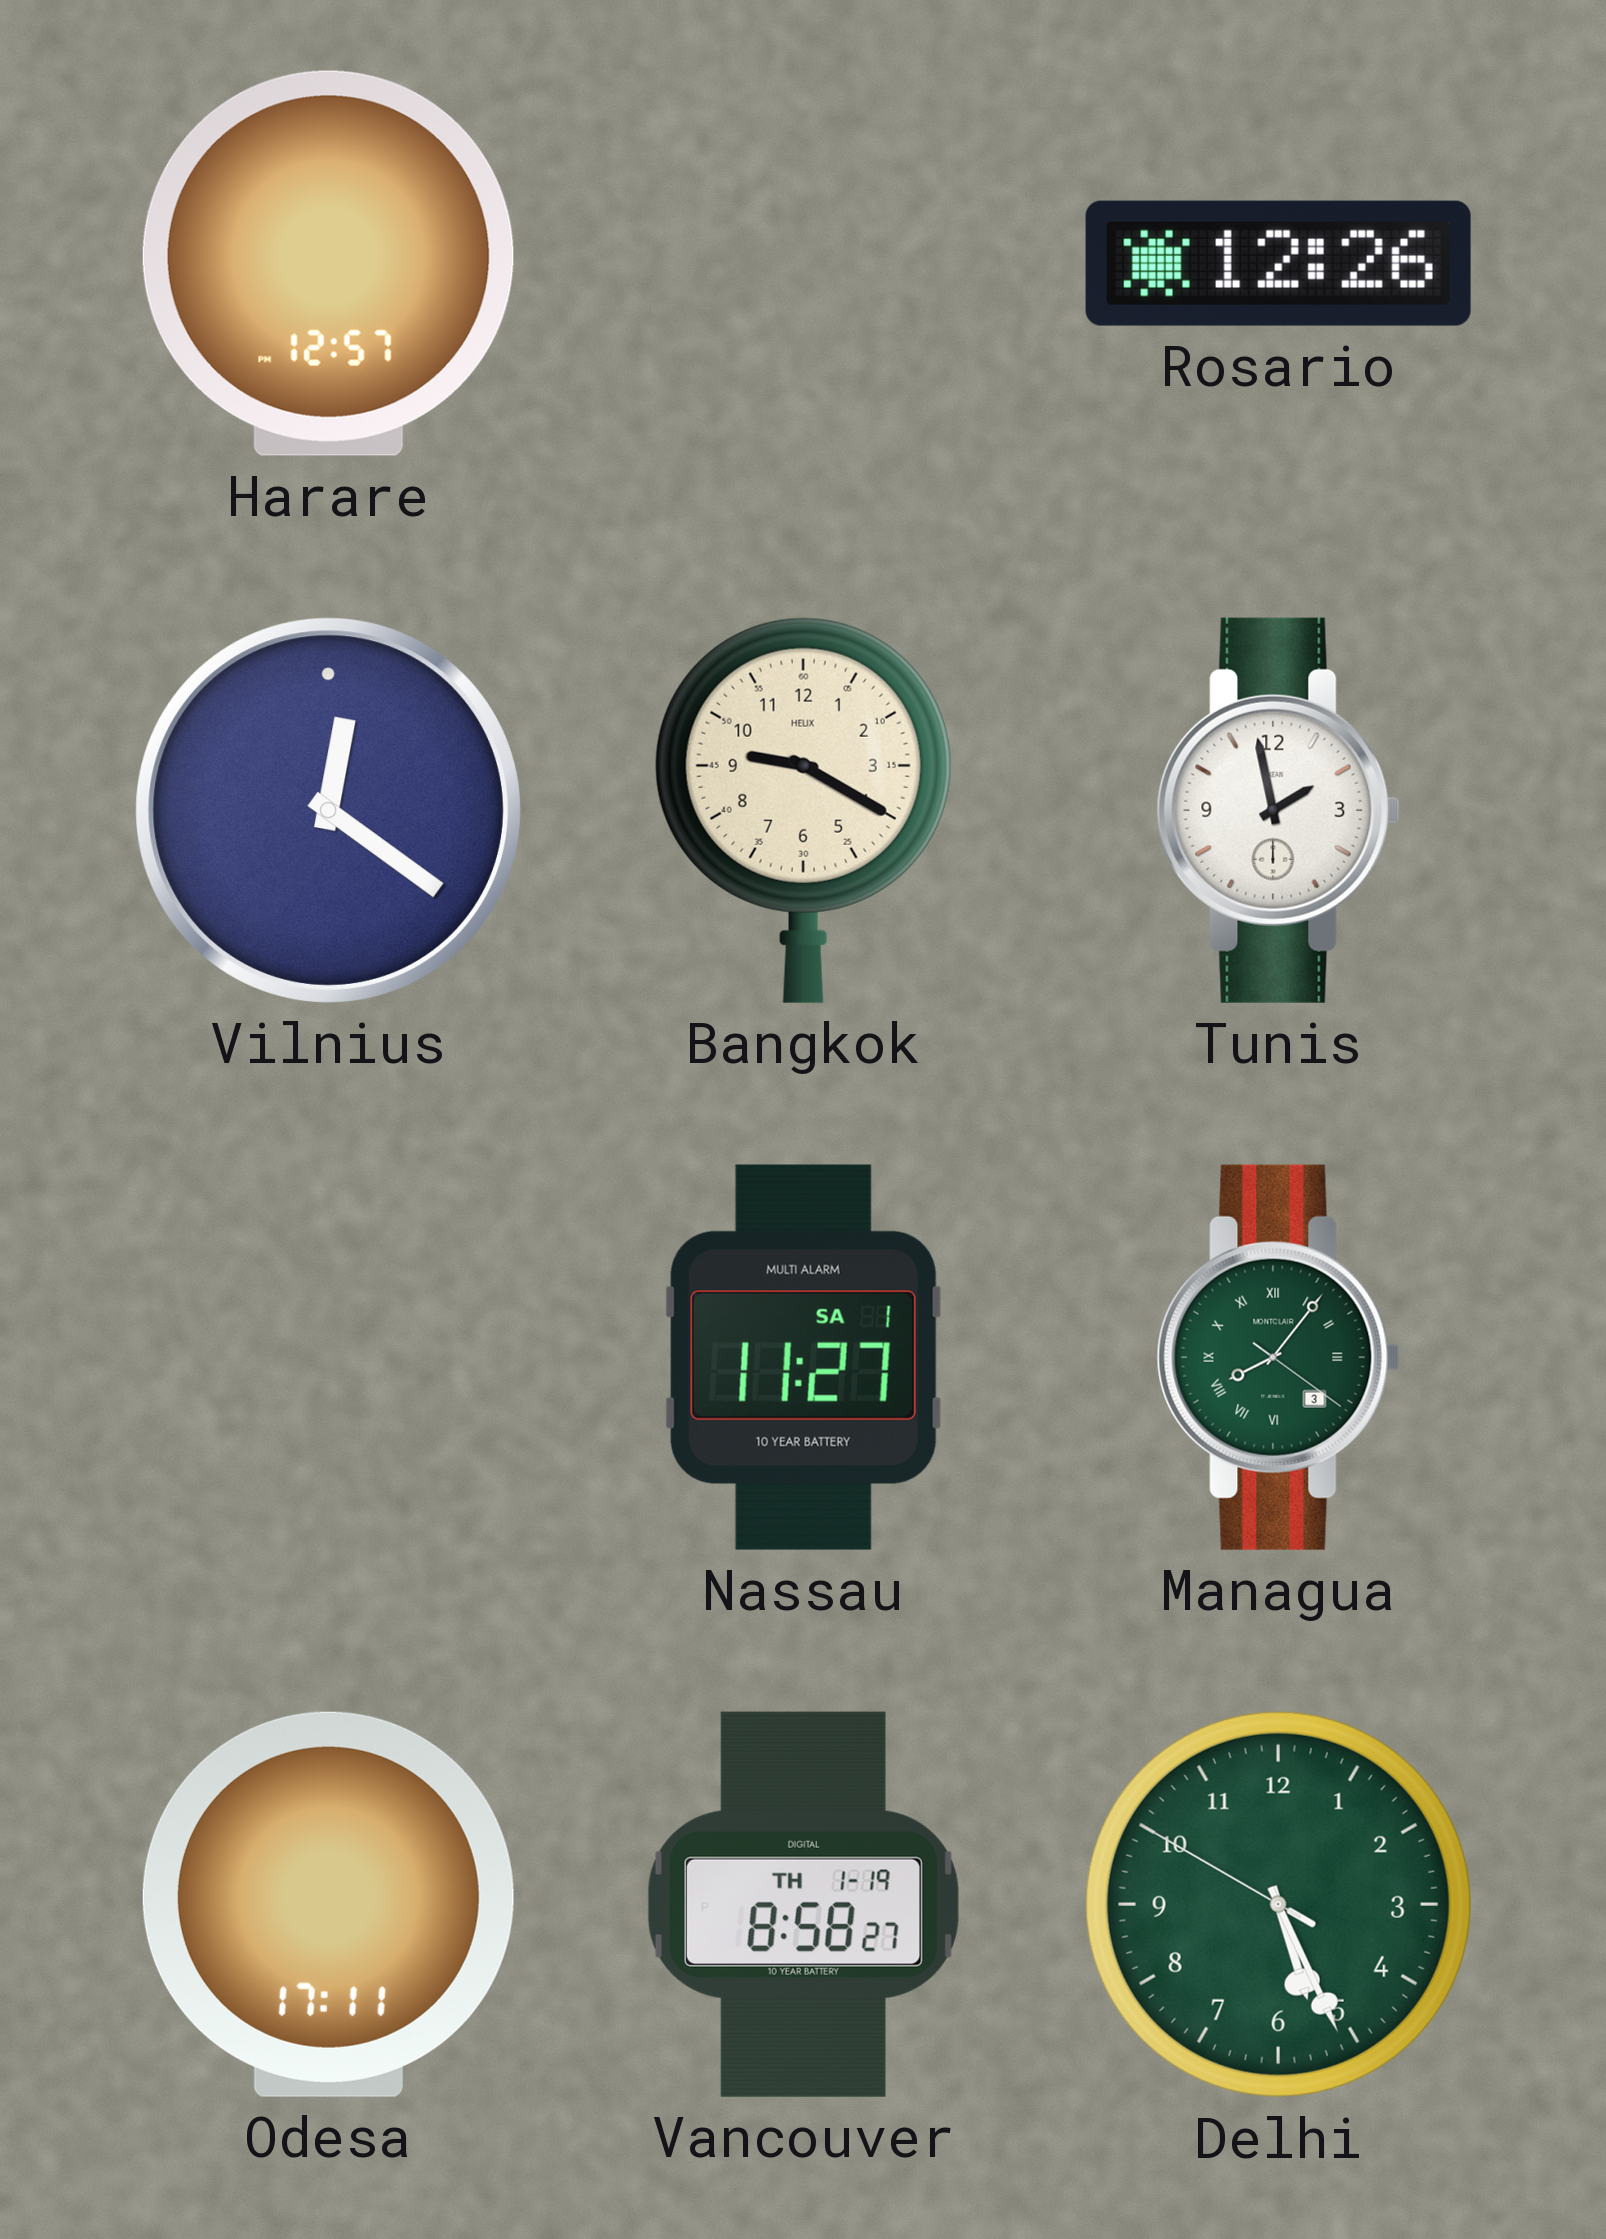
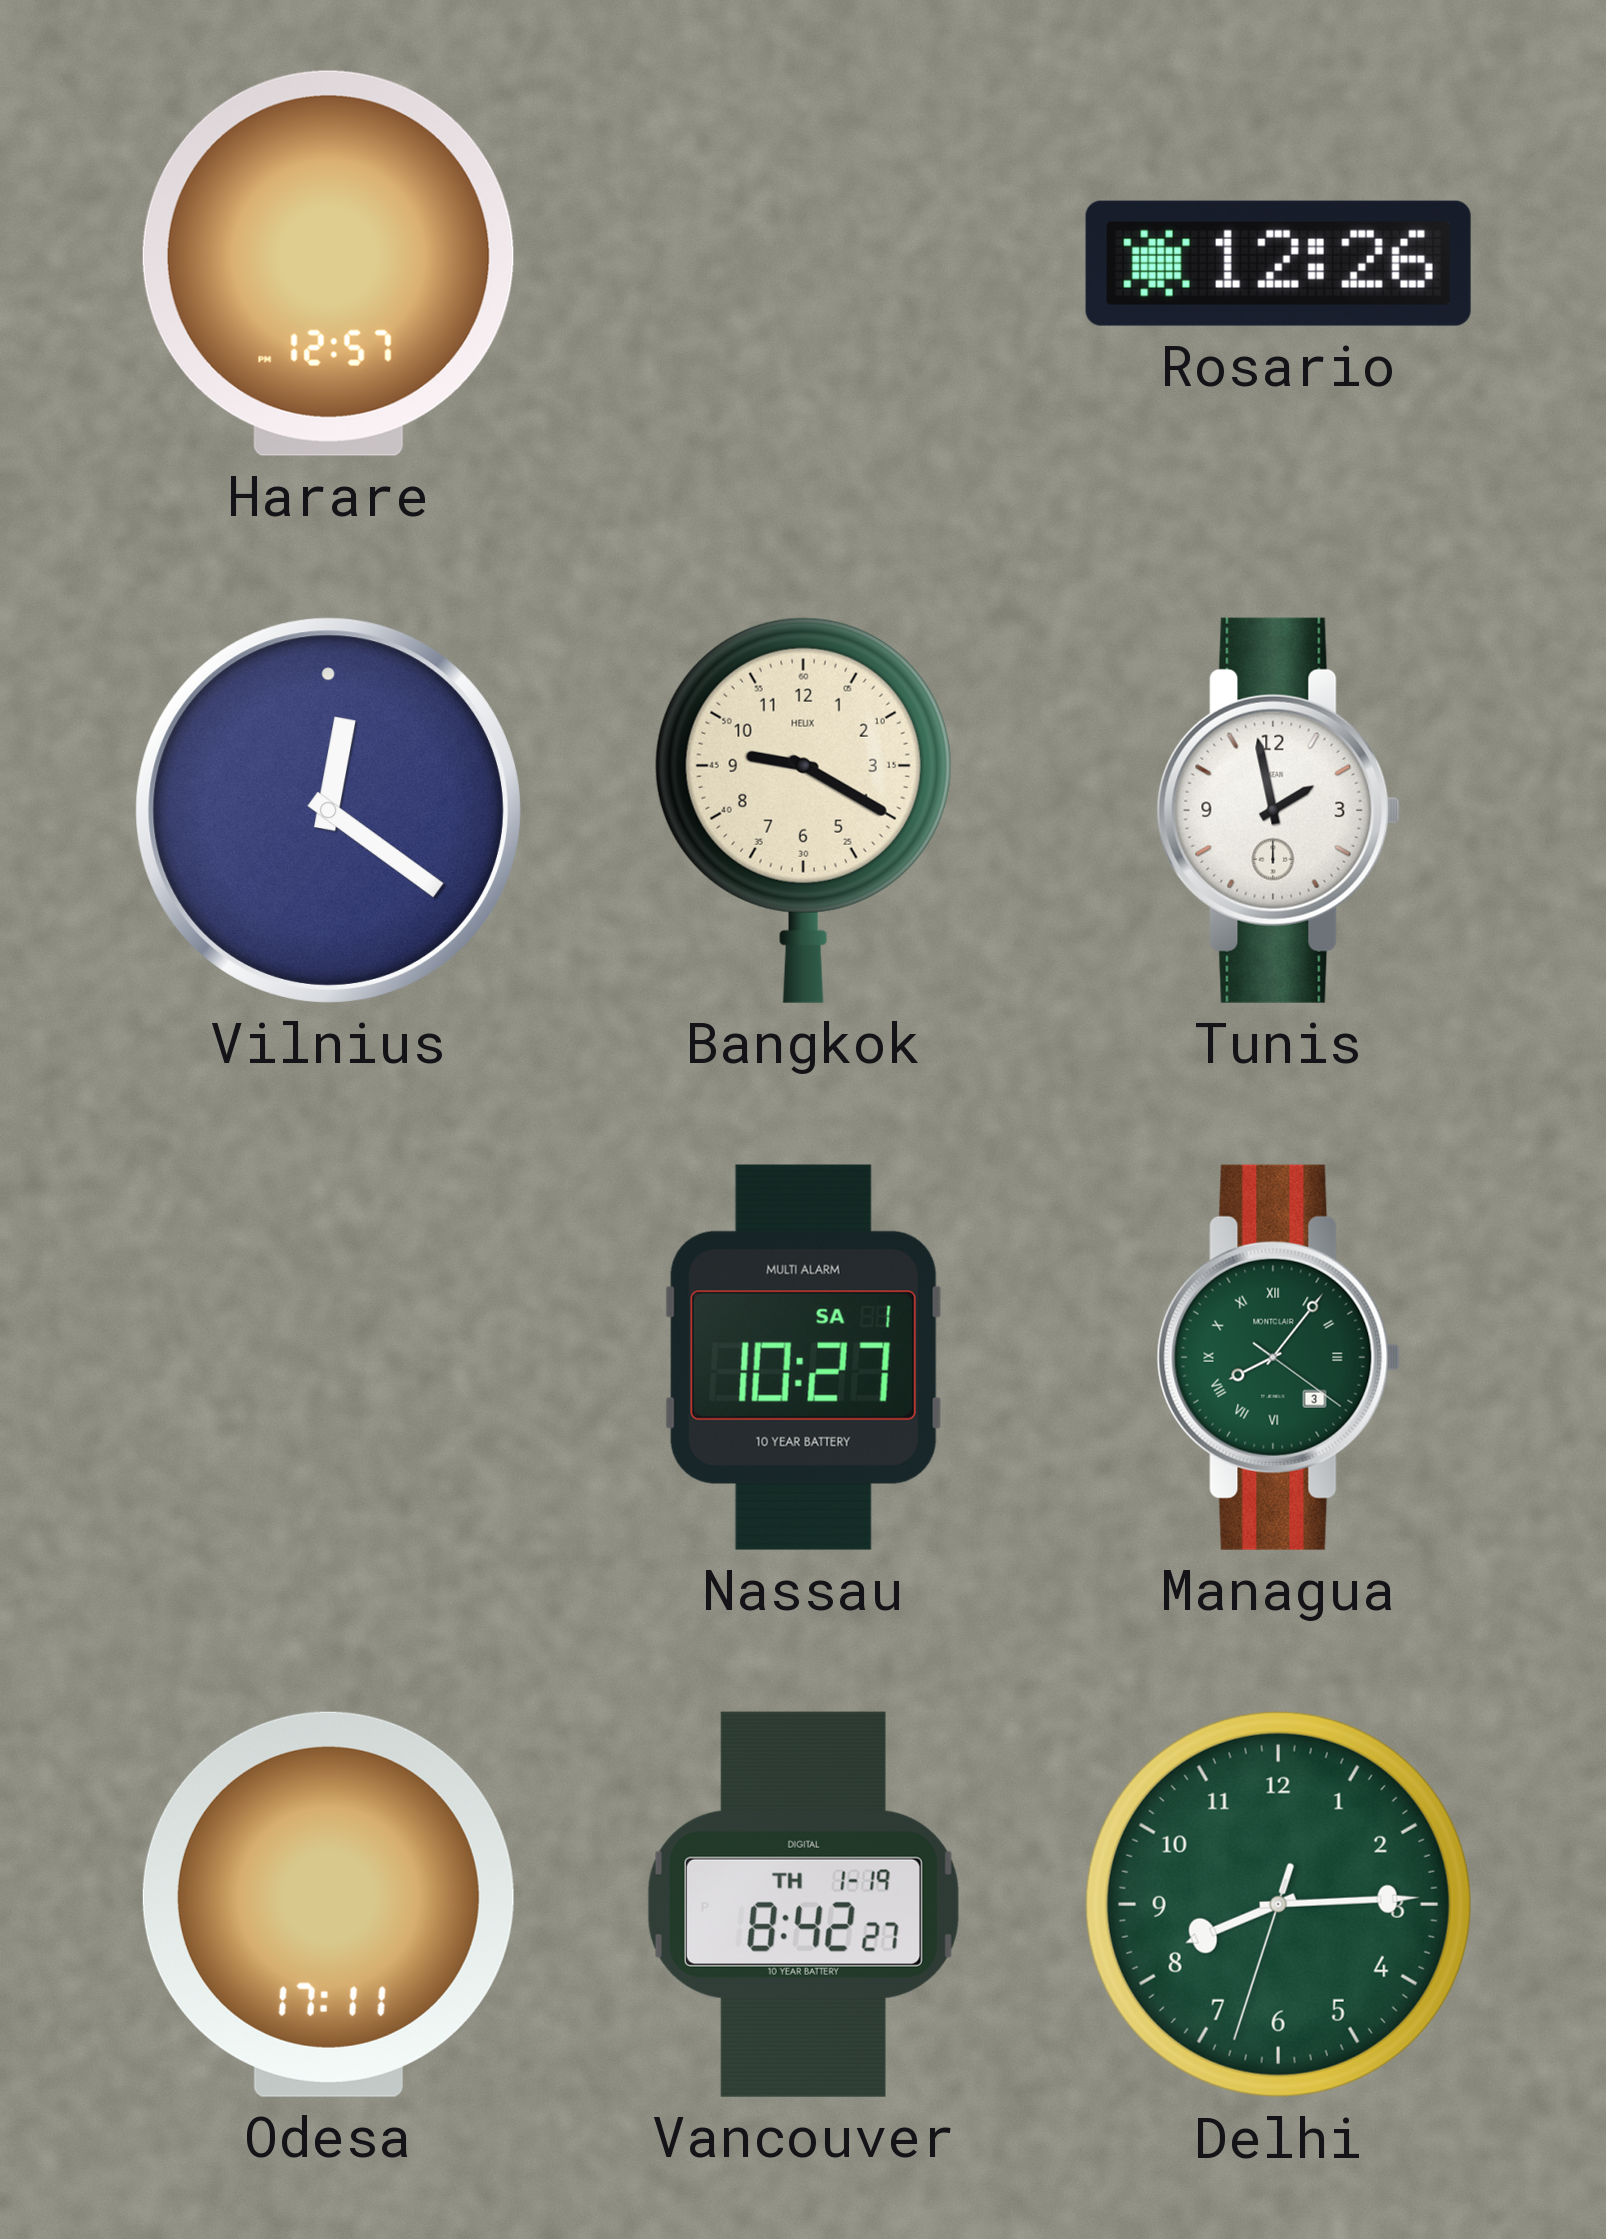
Nassau: 11:27 -> 10:27 (803, 1357)
Vancouver: 8:58 -> 8:42 (803, 1904)
Delhi: 5:25 -> 8:14 (1278, 1904)
